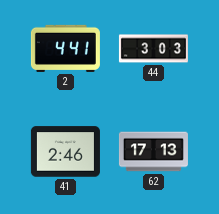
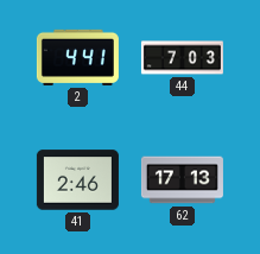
44: 3:03 -> 7:03 (182, 58)
